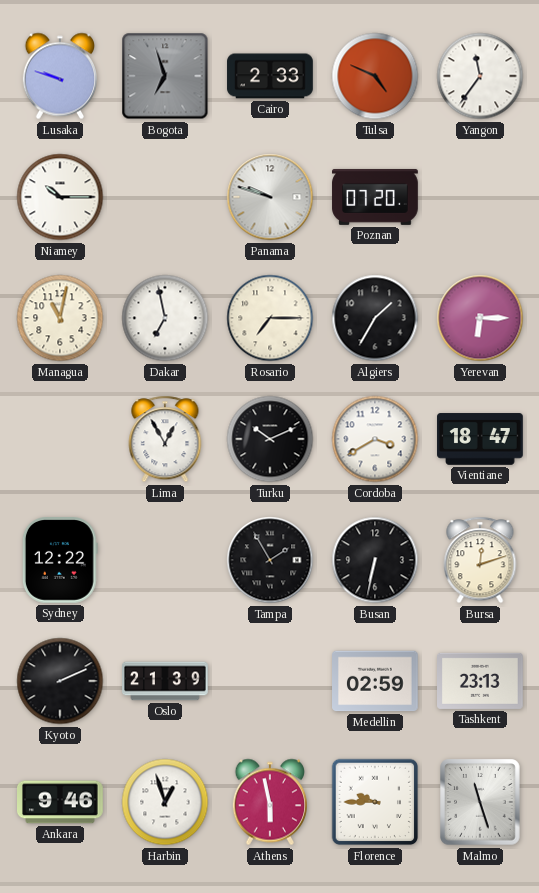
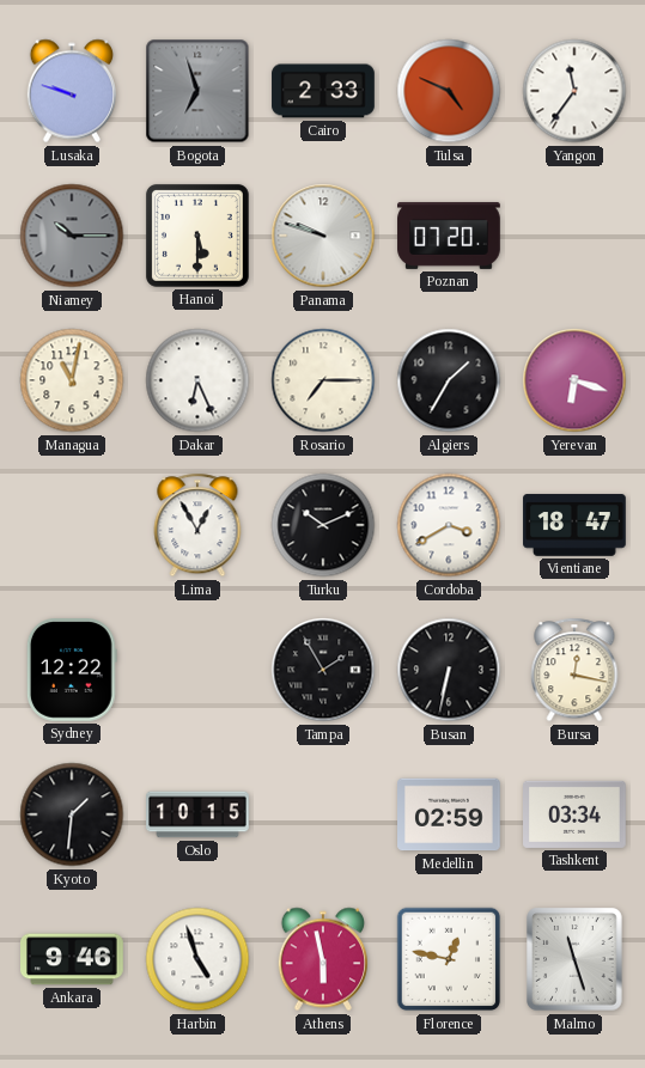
Niamey dial: white -> grey (72, 236)
Hanoi: none -> 5:30 (197, 236)
Dakar: 6:58 -> 6:26 (197, 380)
Yerevan: 6:15 -> 6:18 (574, 380)
Bursa: 12:12 -> 12:17 (574, 670)
Kyoto: 2:11 -> 1:31 (72, 814)
Oslo: 21:39 -> 10:15 (197, 814)
Tashkent: 23:13 -> 03:34 (576, 814)
Harbin: 12:57 -> 4:57 (197, 959)
Florence: 9:45 -> 12:47 (449, 959)
